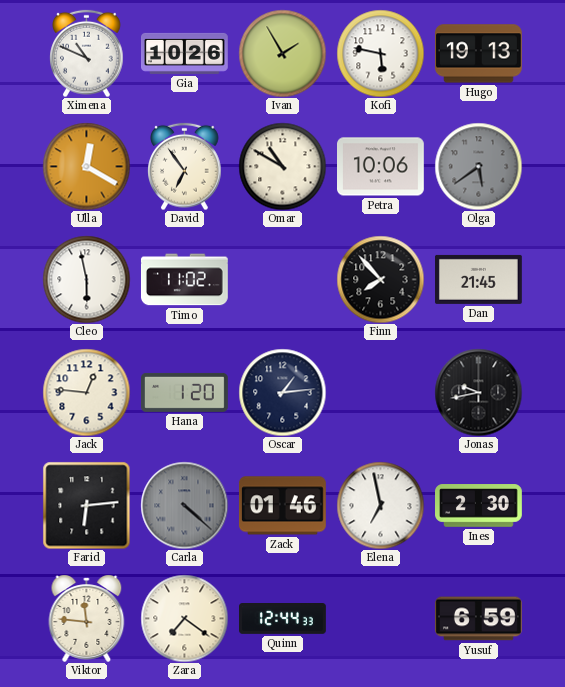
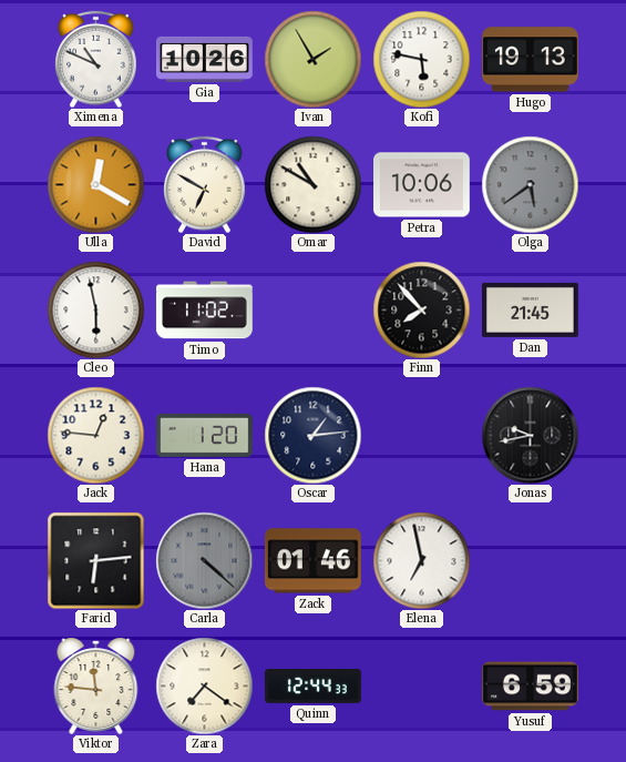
David: 6:54 -> 6:50 (205, 184)
Ines: 2:30 -> none (479, 506)
